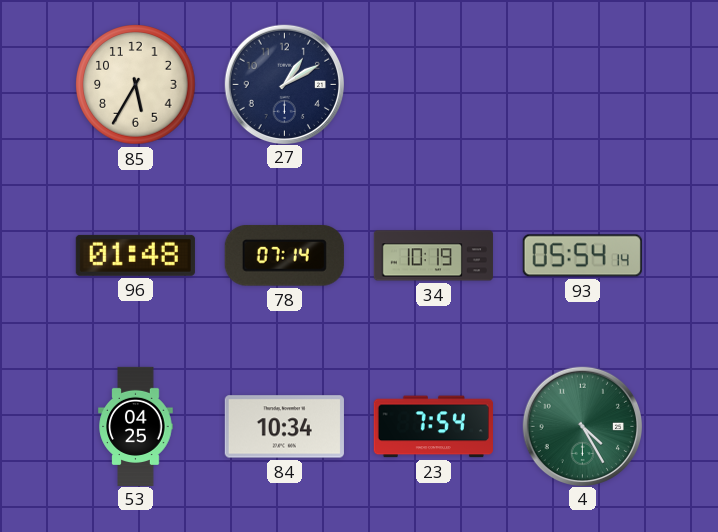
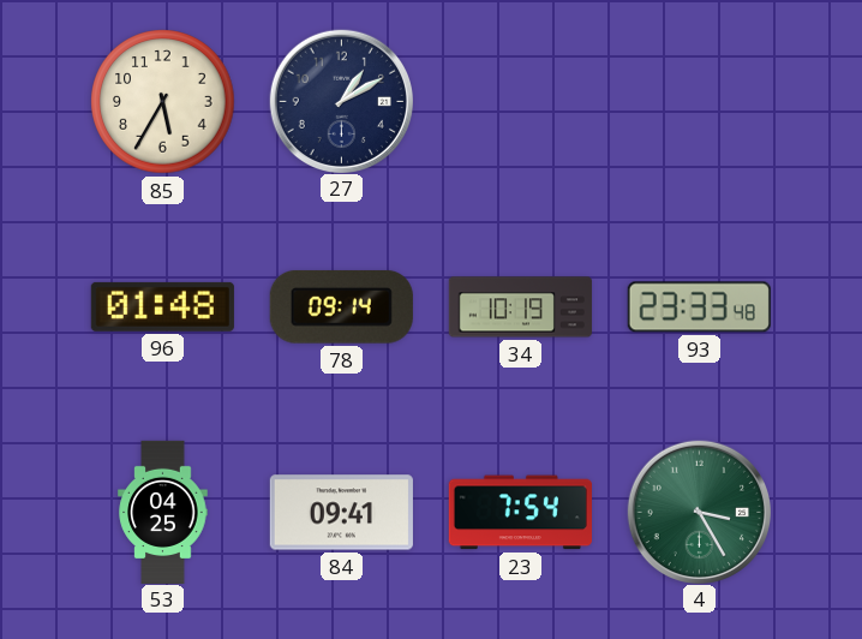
78: 07:14 -> 09:14 (341, 306)
93: 05:54 -> 23:33 (699, 307)
84: 10:34 -> 09:41 (341, 513)
4: 4:25 -> 3:25 (699, 512)
